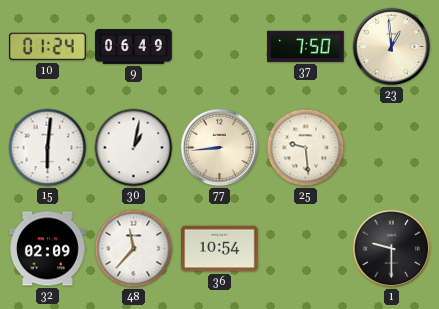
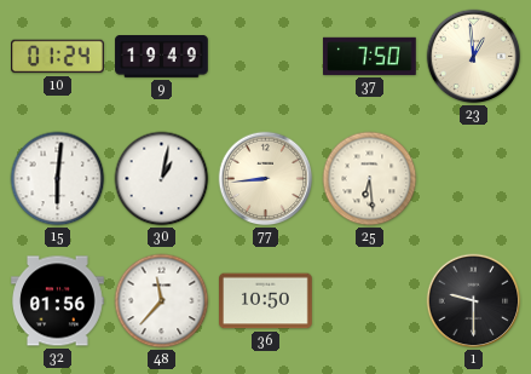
9: 06:49 -> 19:49 (162, 57)
25: 9:29 -> 6:29 (370, 179)
32: 02:09 -> 01:56 (58, 301)
36: 10:54 -> 10:50 (266, 301)
